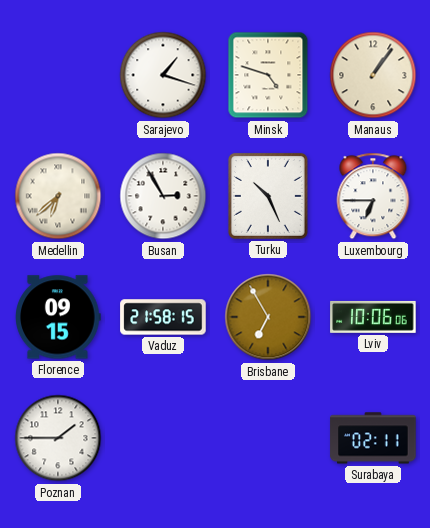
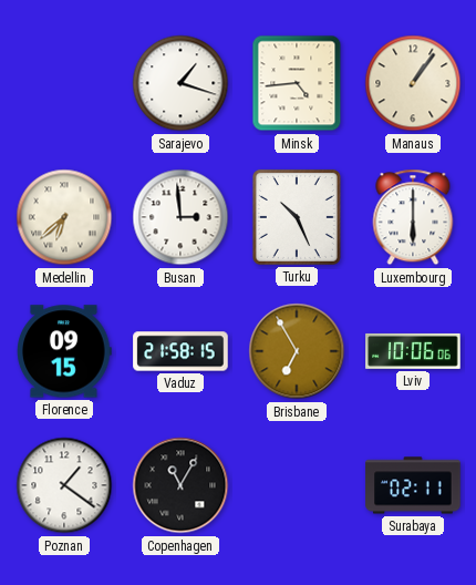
Minsk: 4:48 -> 4:44 (297, 83)
Busan: 2:55 -> 2:59 (180, 217)
Luxembourg: 6:45 -> 6:00 (413, 217)
Poznan: 1:45 -> 1:21 (64, 485)
Copenhagen: none -> 11:05 (180, 485)
